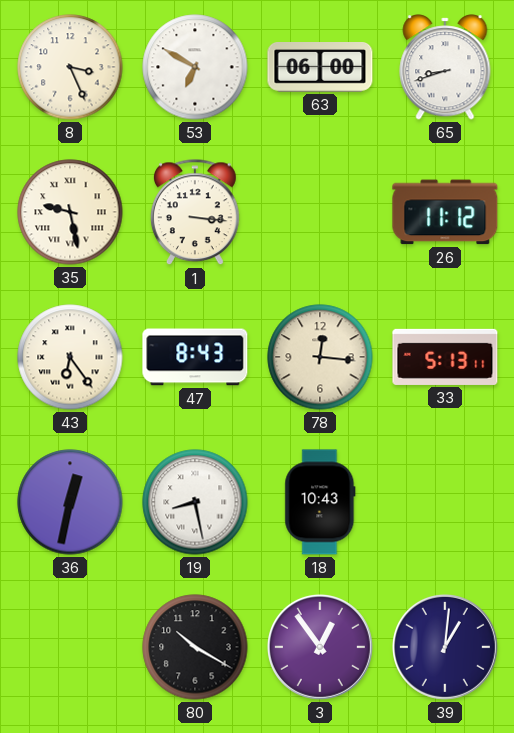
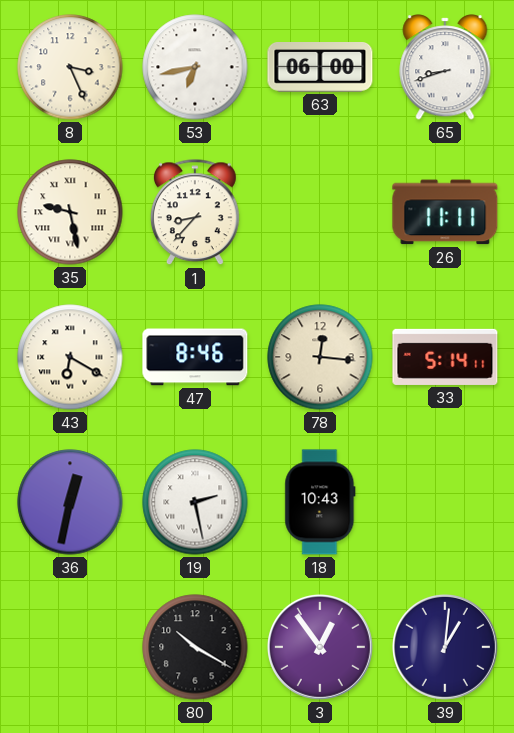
53: 6:50 -> 6:43 (195, 67)
1: 3:16 -> 8:37 (195, 213)
26: 11:12 -> 11:11 (445, 212)
43: 6:24 -> 6:20 (70, 357)
47: 8:43 -> 8:46 (195, 357)
33: 5:13 -> 5:14 (445, 357)
19: 8:28 -> 2:28 (195, 502)
